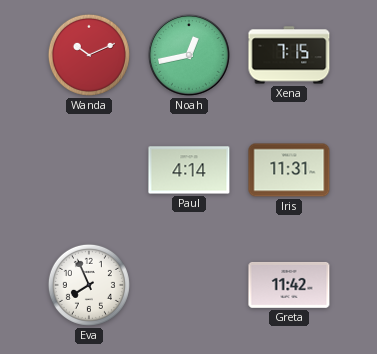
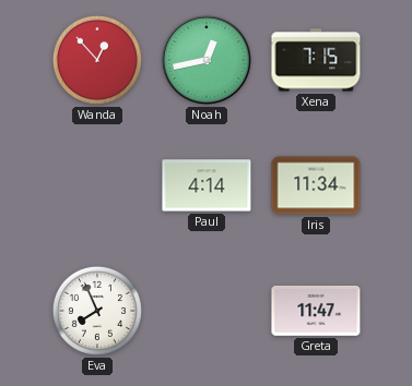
Wanda: 10:11 -> 12:53 (97, 60)
Iris: 11:31 -> 11:34 (316, 185)
Greta: 11:42 -> 11:47 (316, 311)
